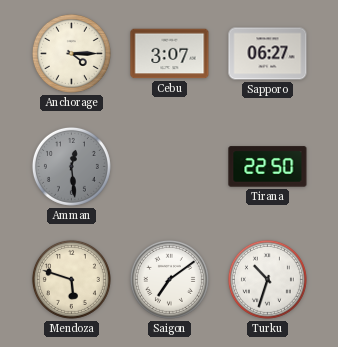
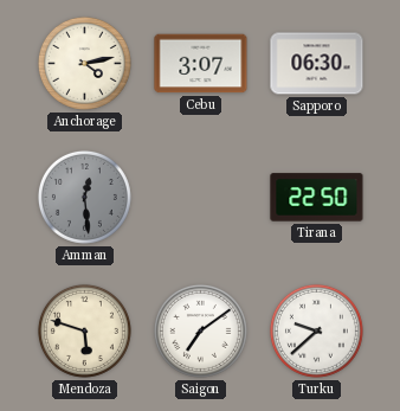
Anchorage: 4:15 -> 4:13 (84, 63)
Sapporo: 06:27 -> 06:30 (317, 64)
Turku: 10:33 -> 9:38 (316, 330)
